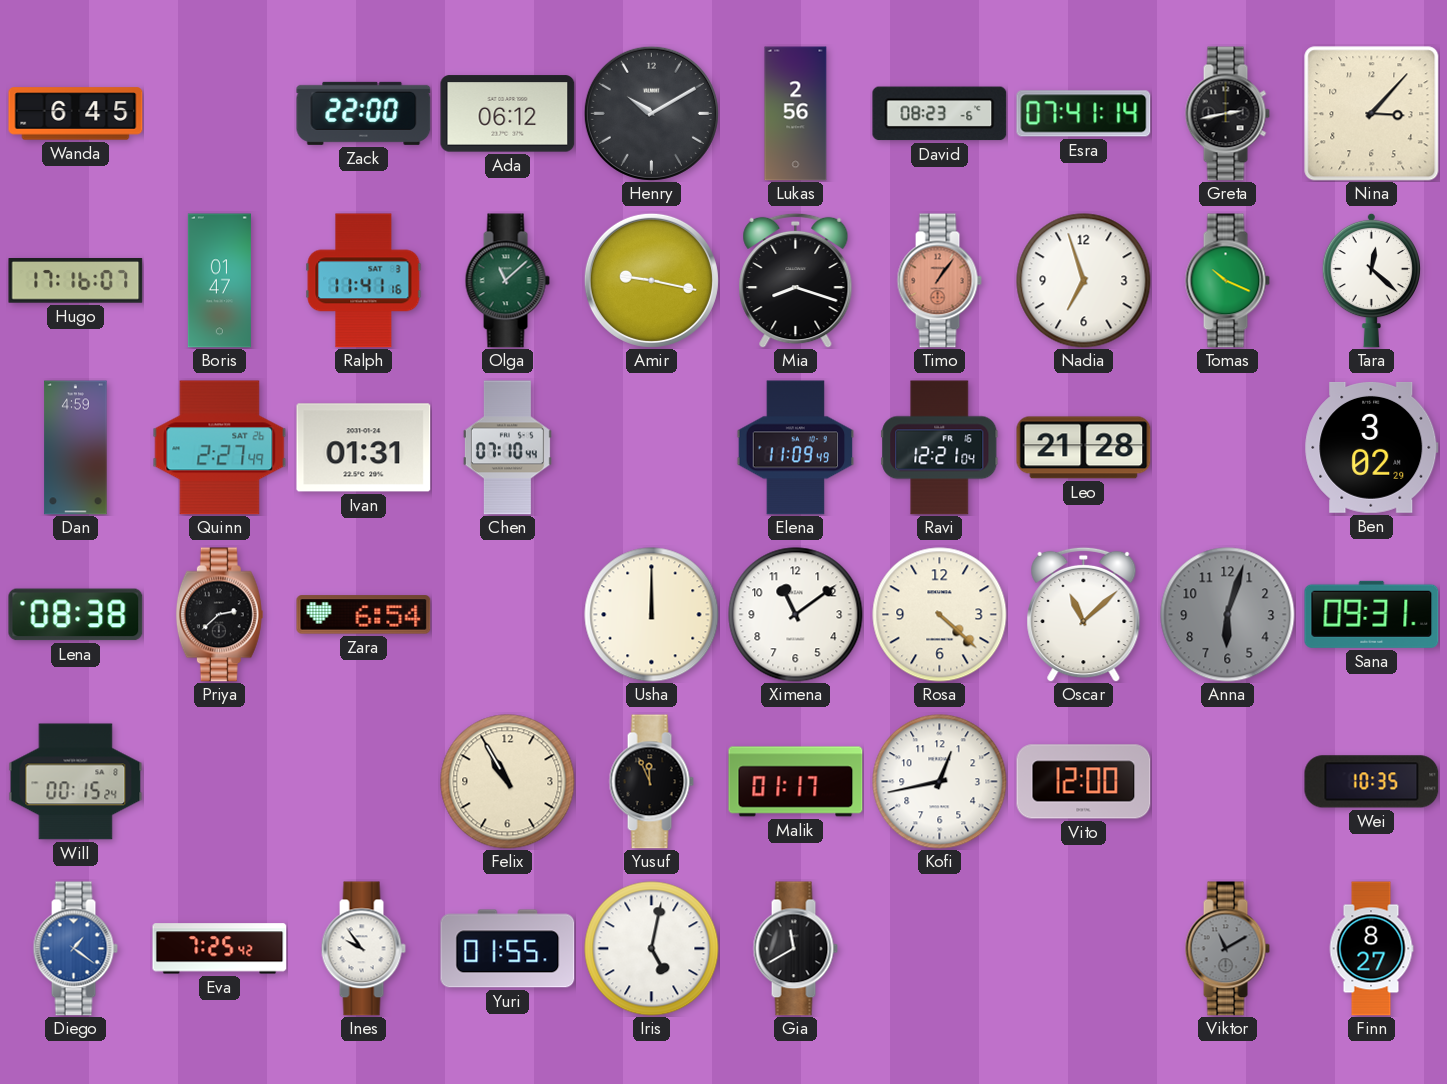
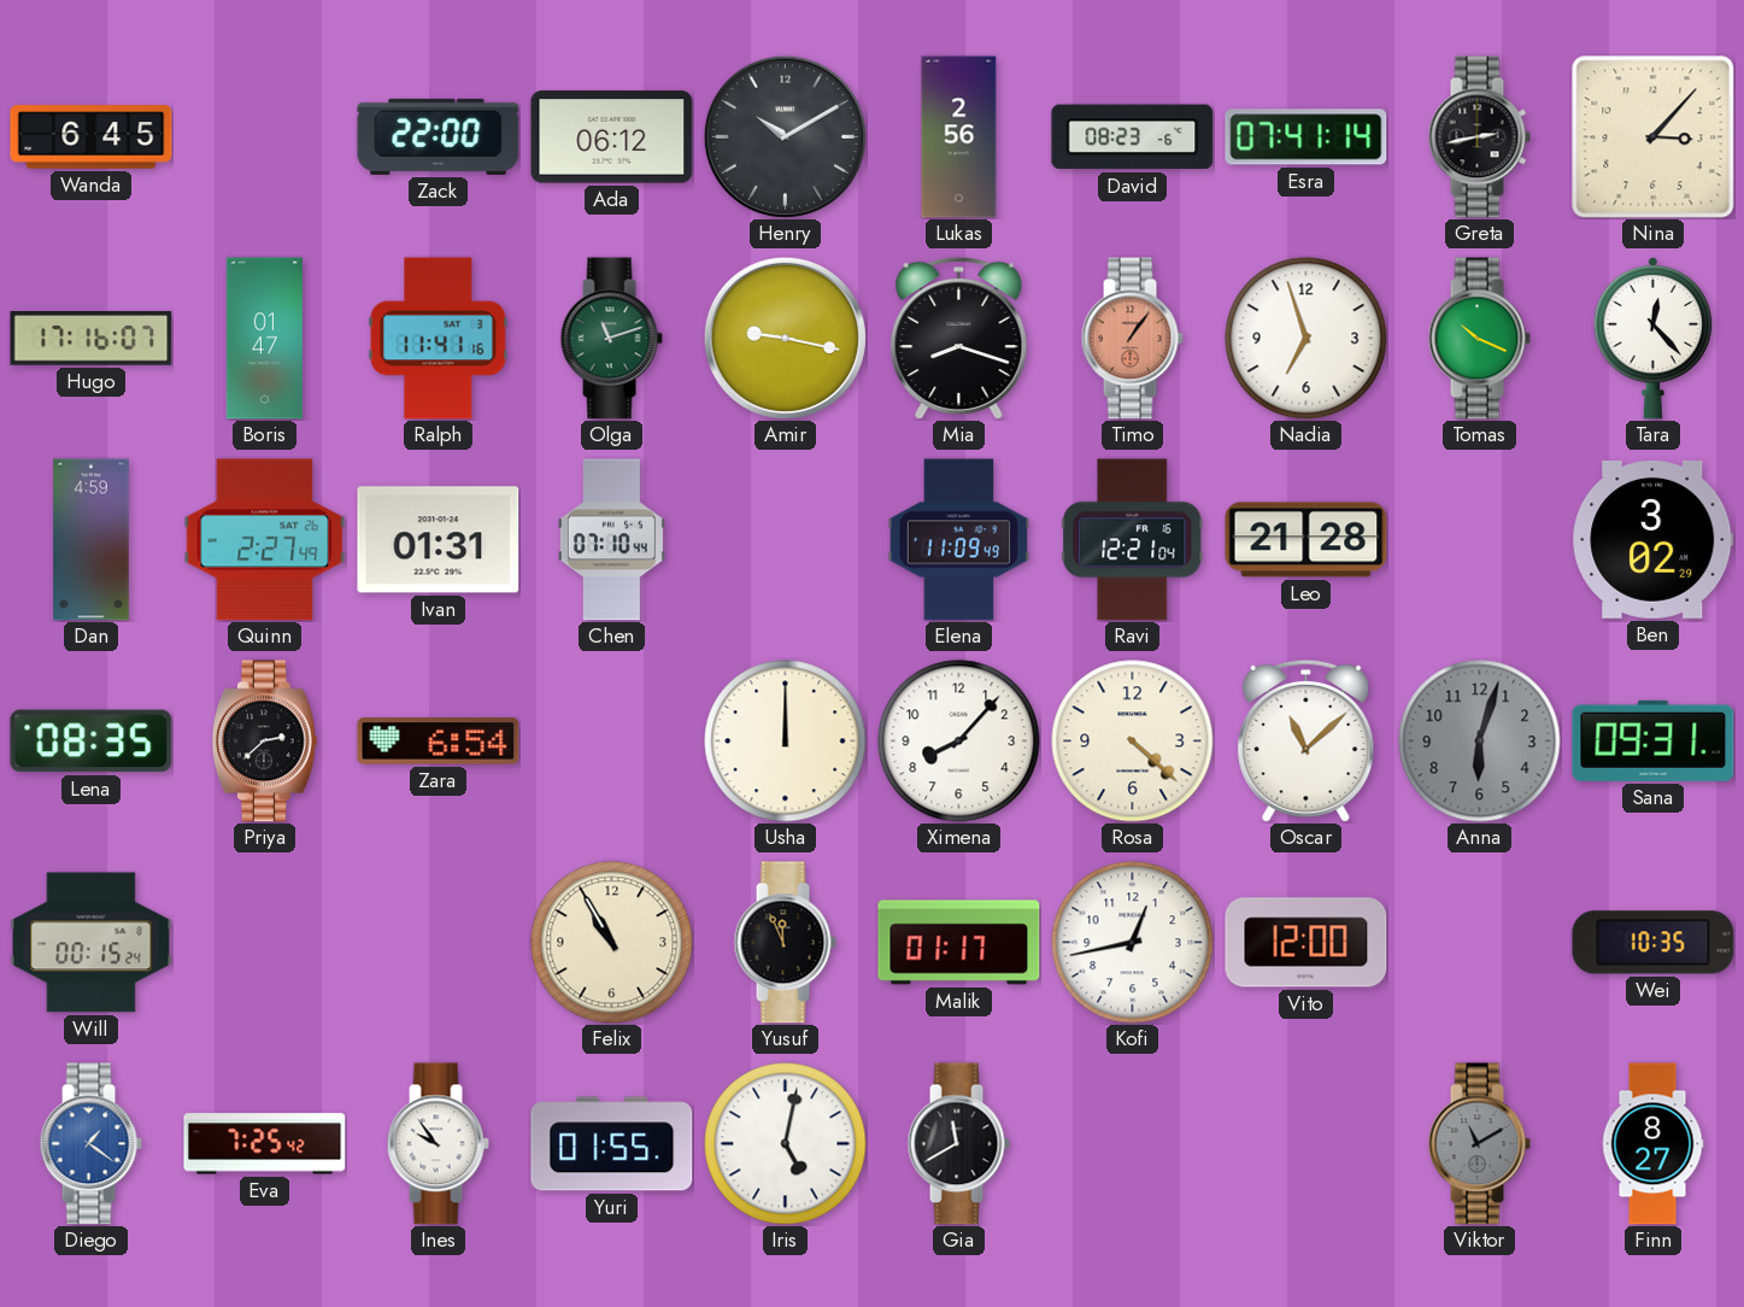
Olga: 11:08 -> 11:12 (611, 339)
Tara: 12:22 -> 12:23 (1652, 338)
Lena: 08:38 -> 08:35 (92, 742)
Ximena: 11:09 -> 8:07 (959, 742)
